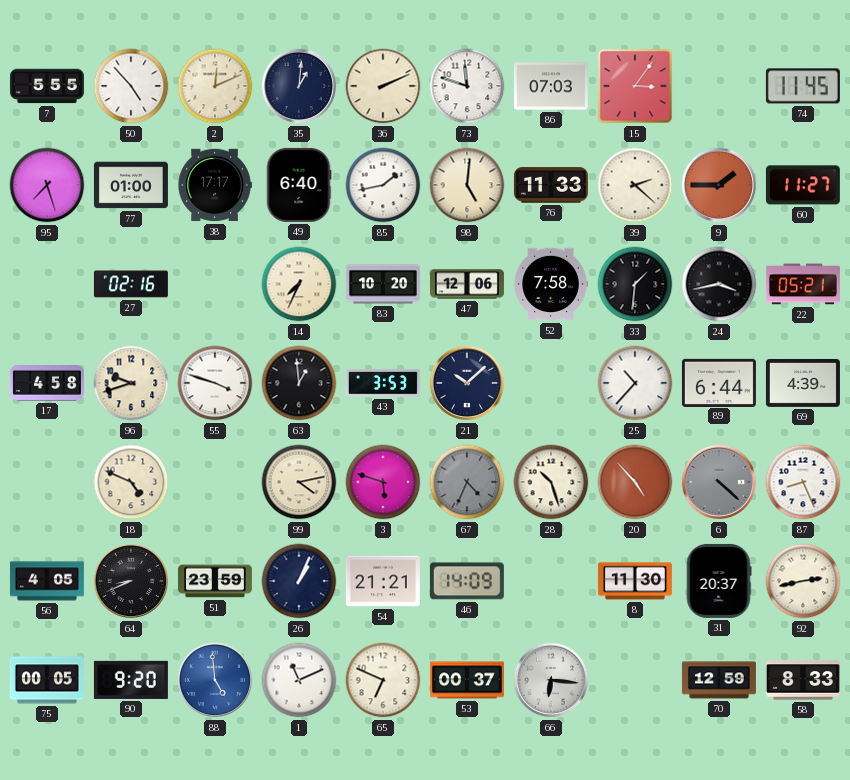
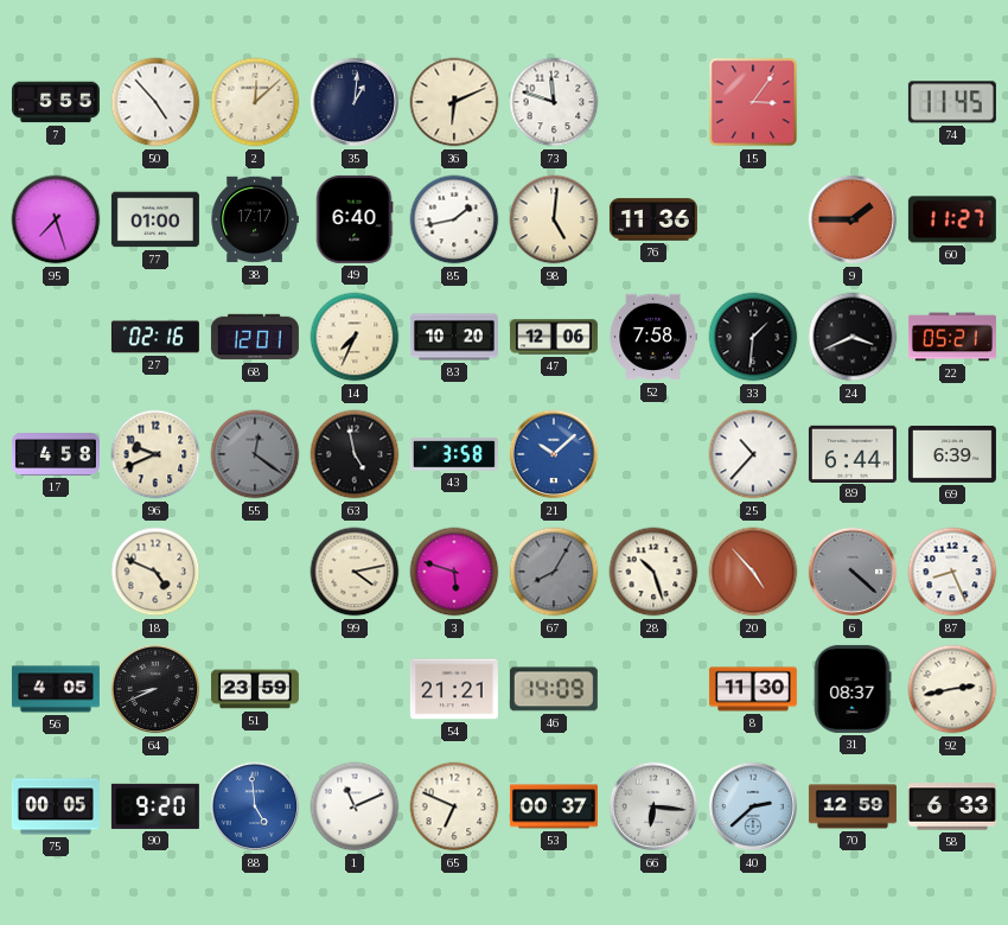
2: 12:11 -> 12:08 (255, 102)
36: 2:11 -> 6:11 (454, 102)
86: 07:03 -> none (551, 86)
76: 11:33 -> 11:36 (653, 219)
39: 2:22 -> none (635, 185)
68: none -> 12:01 (255, 337)
24: 3:43 -> 3:41 (853, 337)
96: 9:42 -> 9:41 (155, 454)
55: 3:48 -> 12:21 (255, 454)
55 dial: white -> grey (255, 454)
63: 12:59 -> 4:58 (355, 454)
43: 3:53 -> 3:58 (454, 454)
21 dial: navy -> blue (554, 454)
69: 4:39 -> 6:39 (952, 454)
67: 4:34 -> 8:05 (554, 572)
26: 1:04 -> none (299, 581)
31: 20:37 -> 08:37 (853, 689)
40: none -> 2:38 (753, 806)
58: 8:33 -> 6:33 (952, 806)
